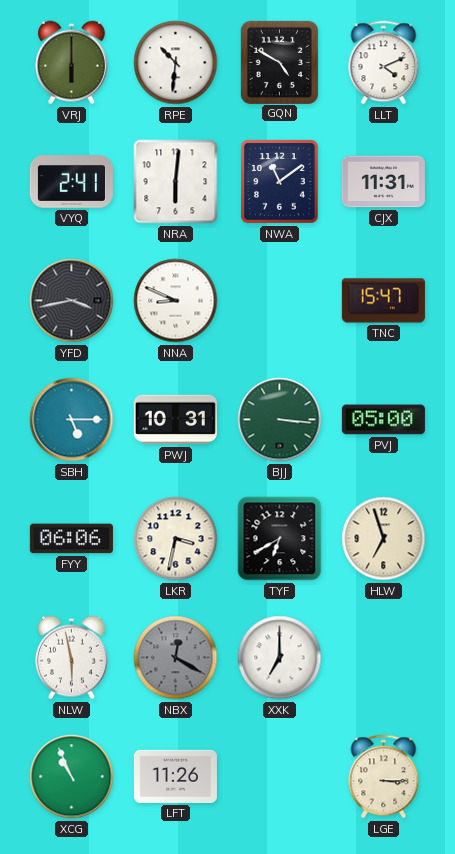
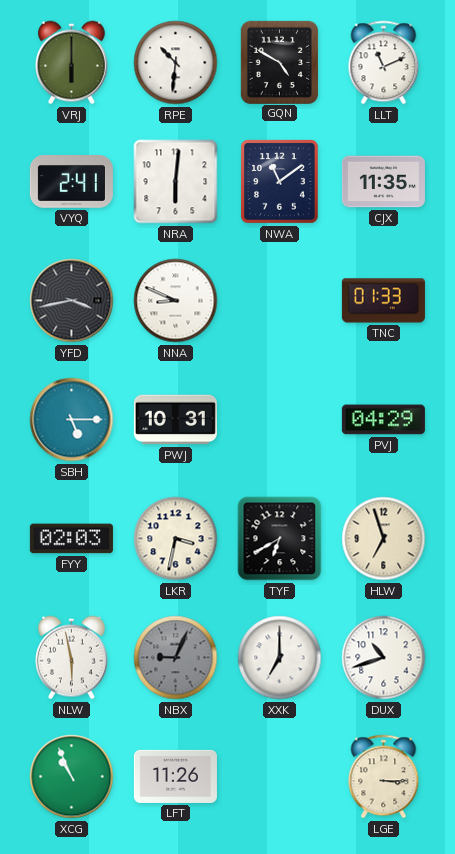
LLT: 4:11 -> 11:11 (384, 63)
CJX: 11:31 -> 11:35 (383, 182)
TNC: 15:47 -> 01:33 (383, 301)
BJJ: 3:16 -> none (280, 420)
PVJ: 05:00 -> 04:29 (383, 420)
FYY: 06:06 -> 02:03 (71, 539)
NBX: 12:20 -> 9:04 (176, 658)
DUX: none -> 10:42 (384, 658)
